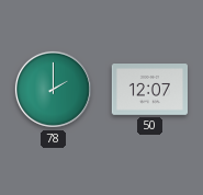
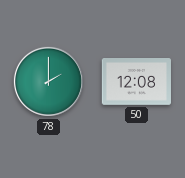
50: 12:07 -> 12:08 (136, 82)
